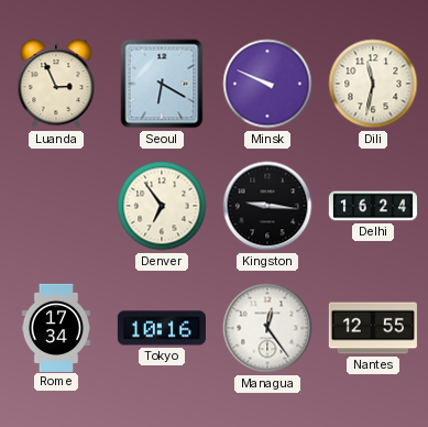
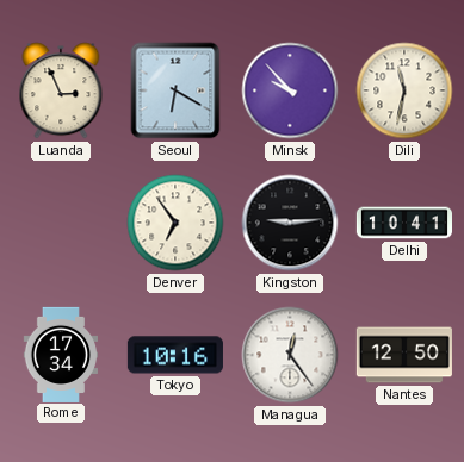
Minsk: 9:49 -> 9:53 (290, 90)
Kingston: 9:16 -> 9:14 (290, 223)
Delhi: 16:24 -> 10:41 (403, 223)
Nantes: 12:55 -> 12:50 (404, 355)
